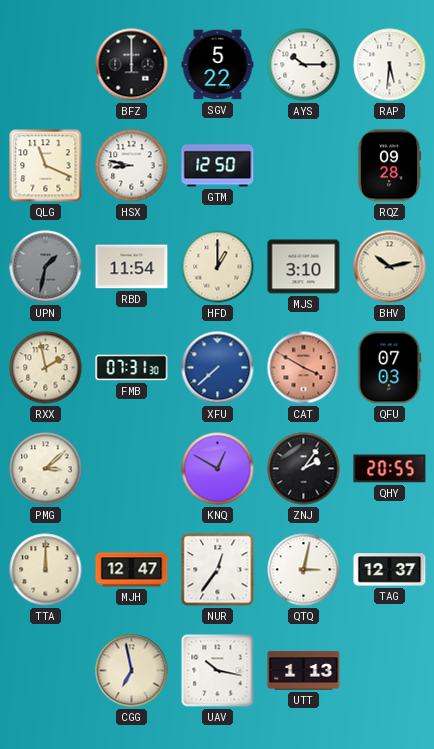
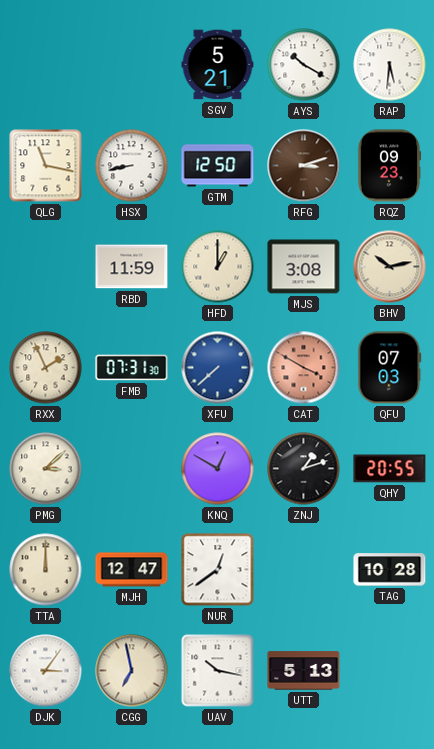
BFZ: 12:00 -> none (132, 65)
SGV: 5:22 -> 5:21 (218, 65)
AYS: 10:15 -> 10:20 (304, 65)
QLG: 11:19 -> 11:17 (46, 166)
HSX: 8:47 -> 8:43 (132, 166)
RFG: none -> 3:12 (304, 166)
RQZ: 09:28 -> 09:23 (389, 166)
UPN: 1:32 -> none (46, 267)
RBD: 11:54 -> 11:59 (132, 267)
MJS: 3:10 -> 3:08 (304, 267)
RXX: 1:58 -> 1:56 (46, 368)
ZNJ: 2:06 -> 1:12 (304, 469)
NUR: 12:36 -> 12:39 (218, 570)
QTQ: 3:02 -> none (304, 570)
TAG: 12:37 -> 10:28 (390, 570)
DJK: none -> 3:06 (46, 671)
UTT: 1:13 -> 5:13 (304, 671)
